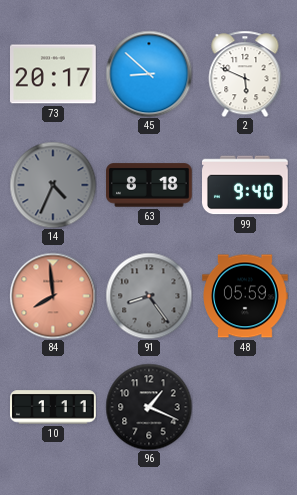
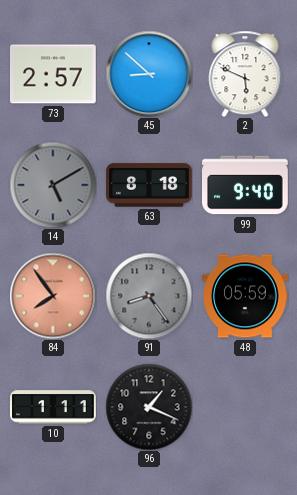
73: 20:17 -> 2:57 (53, 74)
14: 4:34 -> 5:10 (53, 185)
84: 7:59 -> 7:54 (53, 296)
